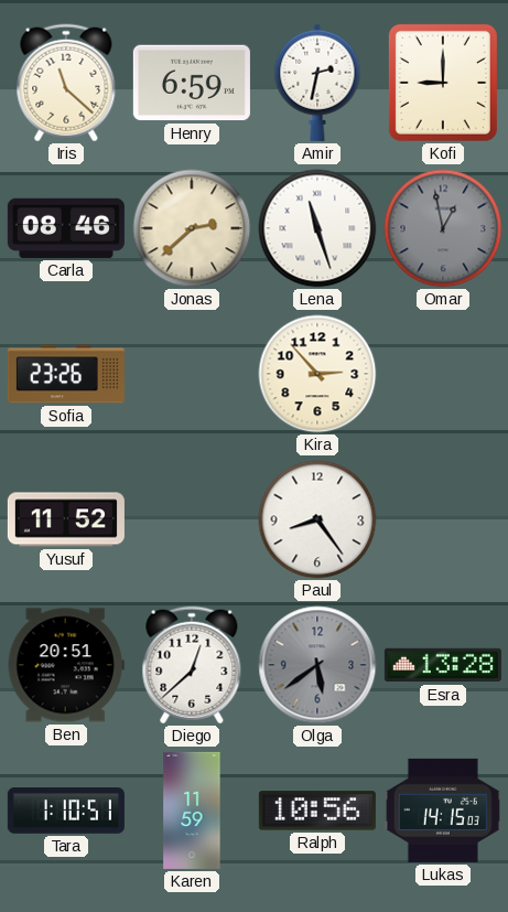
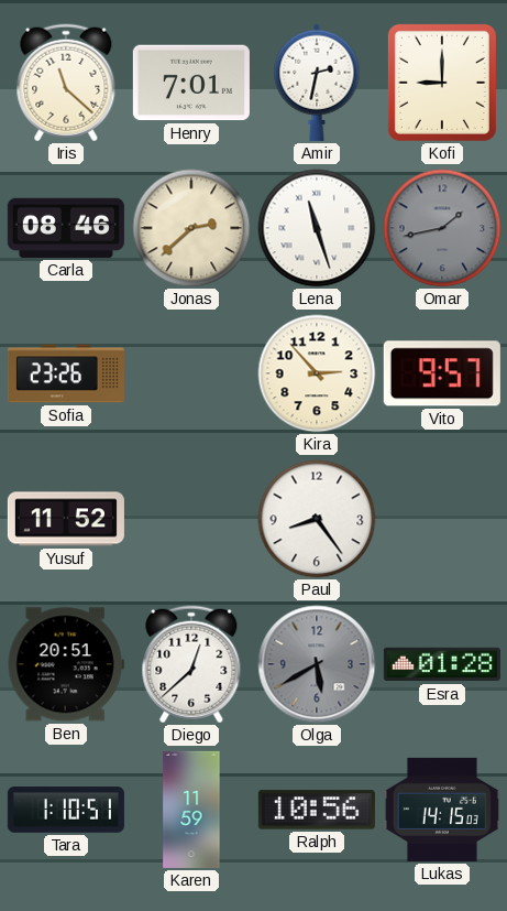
Henry: 6:59 -> 7:01 (191, 83)
Omar: 12:58 -> 1:43 (442, 228)
Vito: none -> 9:57 (442, 373)
Olga: 5:39 -> 5:40 (317, 664)
Esra: 13:28 -> 01:28 (442, 664)
